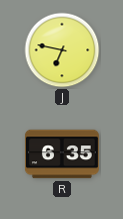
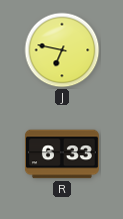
R: 6:35 -> 6:33 (62, 154)
